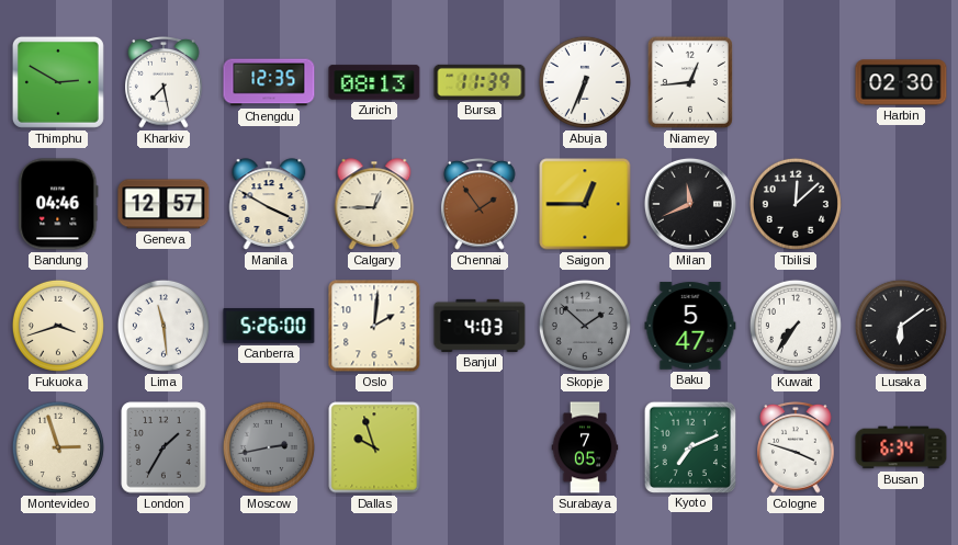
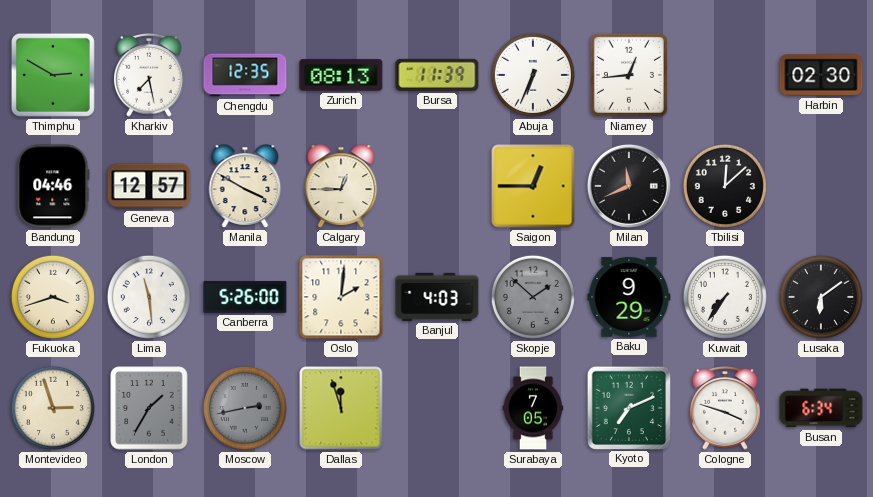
Chennai: 1:54 -> none (480, 205)
Baku: 5:47 -> 9:29 (629, 297)
Dallas: 9:57 -> 11:57 (341, 408)
